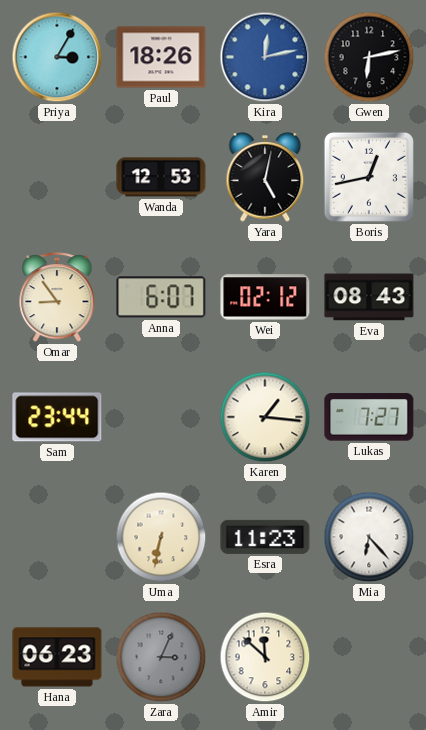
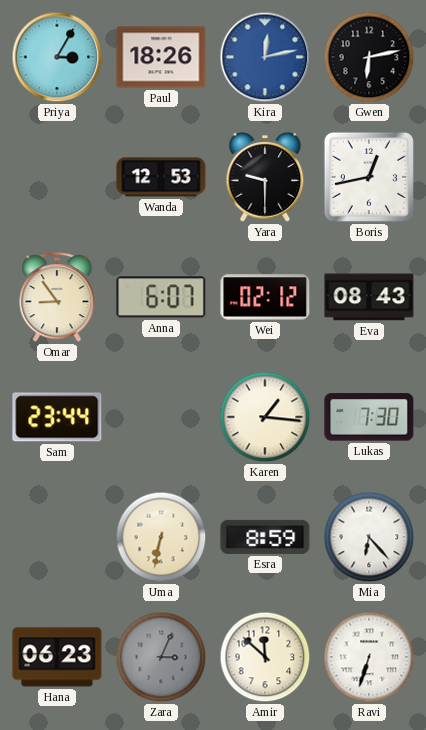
Yara: 5:02 -> 9:30 (265, 177)
Lukas: 7:27 -> 7:30 (369, 417)
Esra: 11:23 -> 8:59 (265, 537)
Ravi: none -> 6:33 (369, 657)
